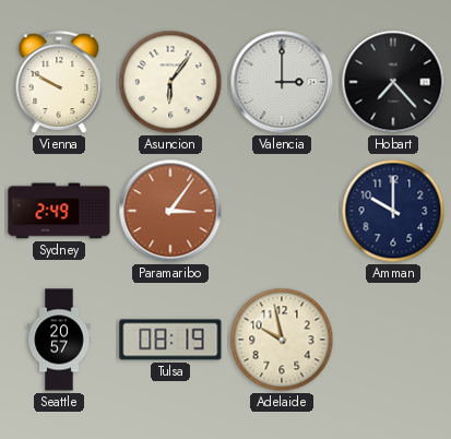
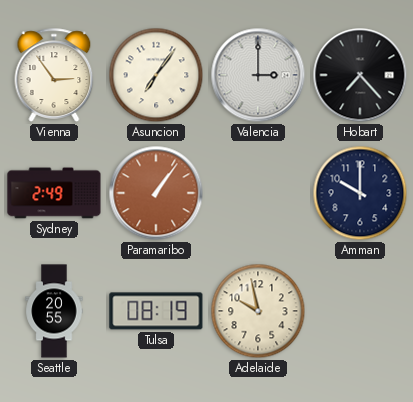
Vienna: 9:50 -> 2:54 (54, 75)
Asuncion: 6:06 -> 7:06 (156, 75)
Paramaribo: 3:06 -> 1:06 (156, 193)
Seattle: 20:57 -> 20:55 (54, 311)
